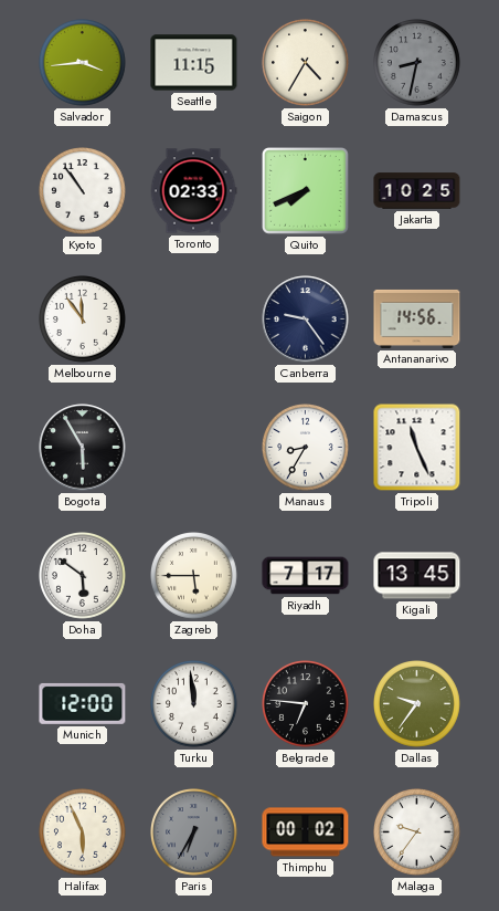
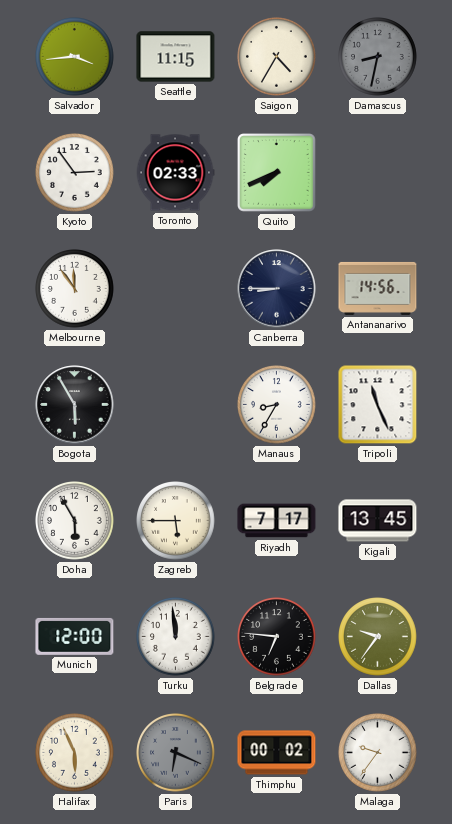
Kyoto: 10:54 -> 2:54 (75, 173)
Jakarta: 10:25 -> none (417, 191)
Canberra: 9:24 -> 8:45 (277, 289)
Doha: 5:51 -> 5:55 (75, 521)
Paris: 6:35 -> 6:19 (176, 753)
